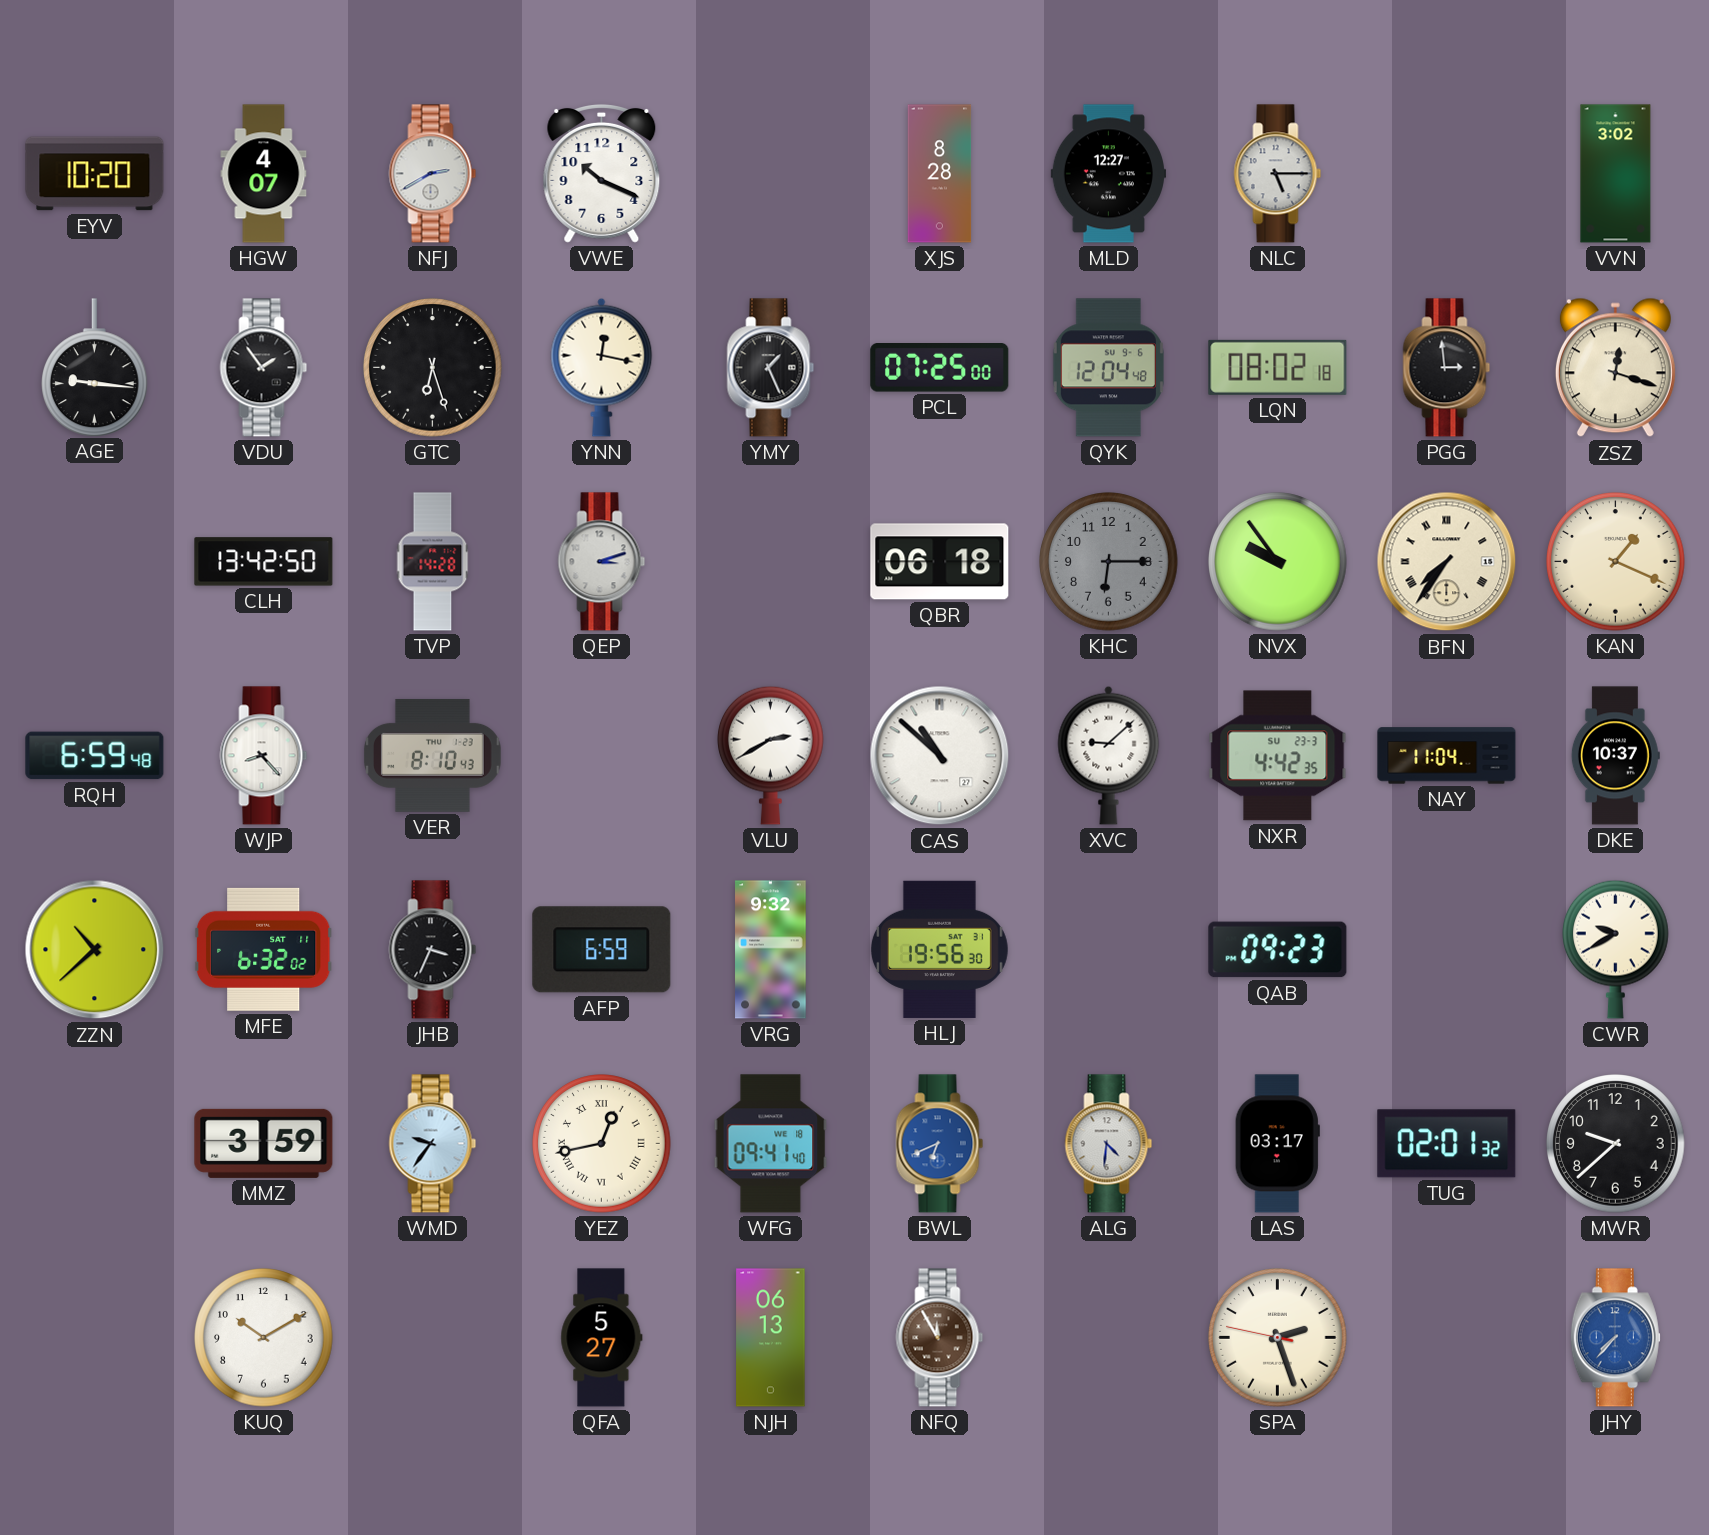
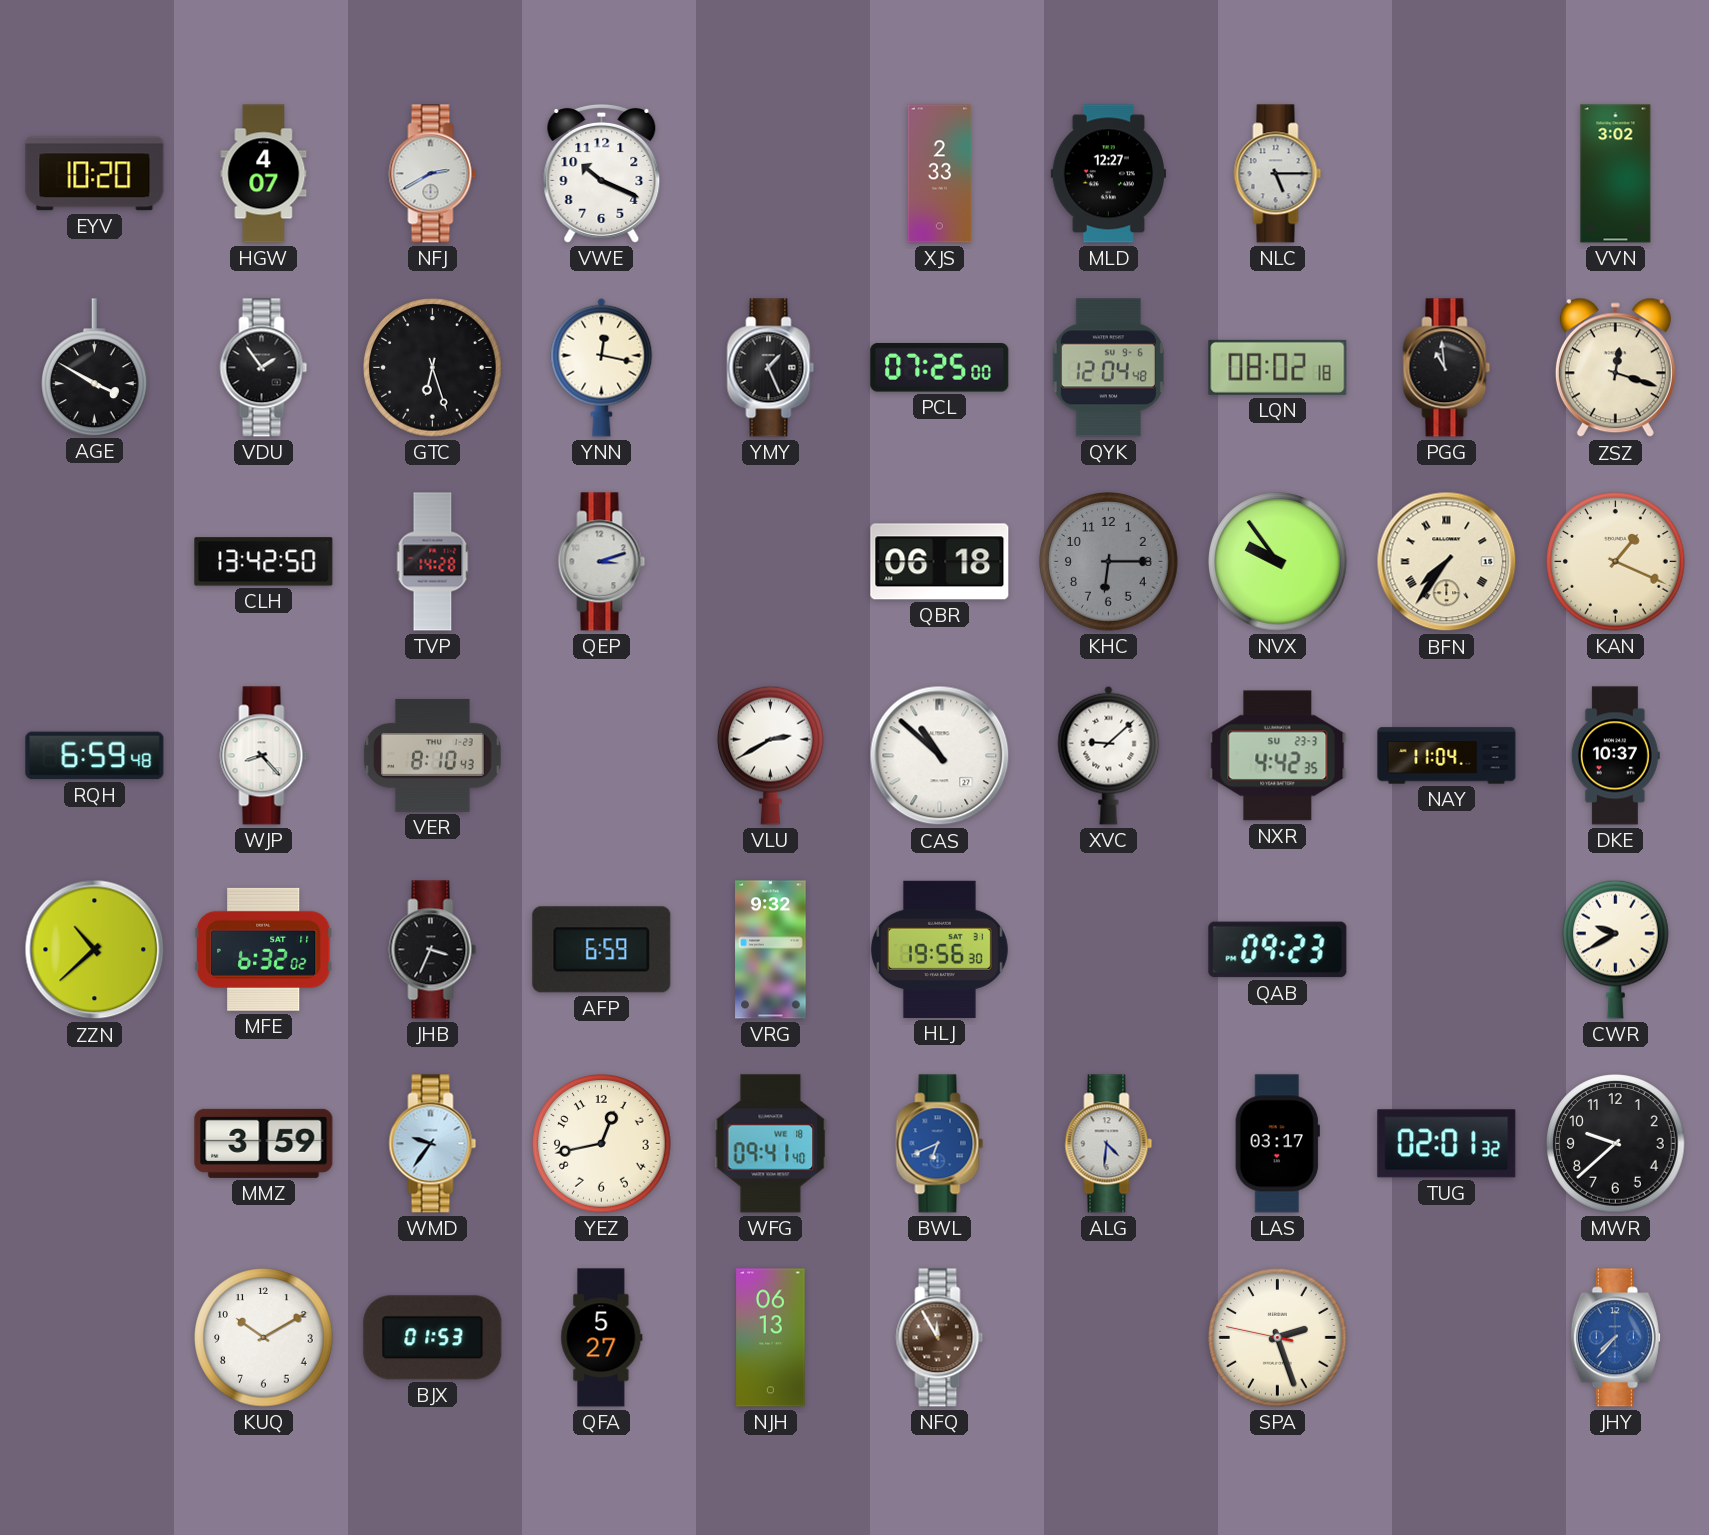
XJS: 8:28 -> 2:33 (940, 174)
AGE: 9:16 -> 3:50 (95, 367)
PGG: 2:59 -> 10:59 (1447, 368)
YEZ numerals: Roman -> Arabic (602, 1144)
BJX: none -> 01:53 (433, 1338)
